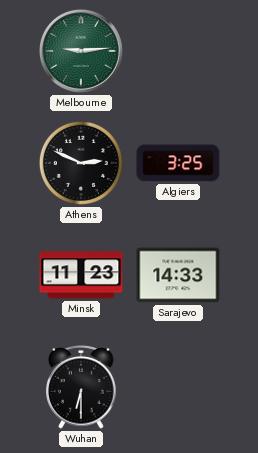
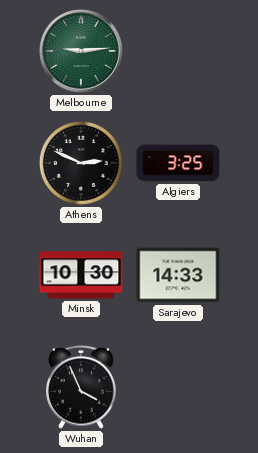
Minsk: 11:23 -> 10:30 (81, 275)
Wuhan: 6:30 -> 3:56 (81, 388)
